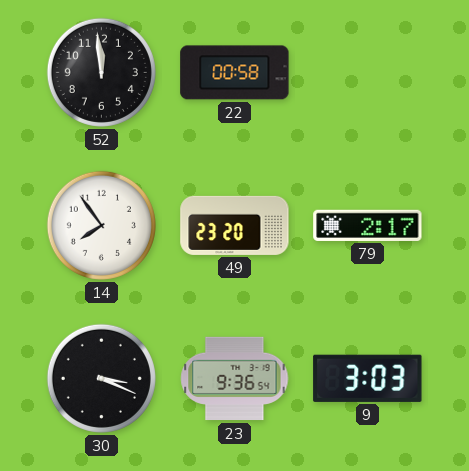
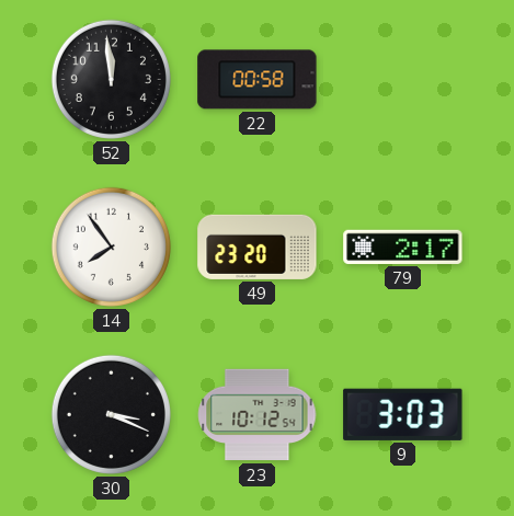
23: 9:36 -> 10:12 (258, 415)
